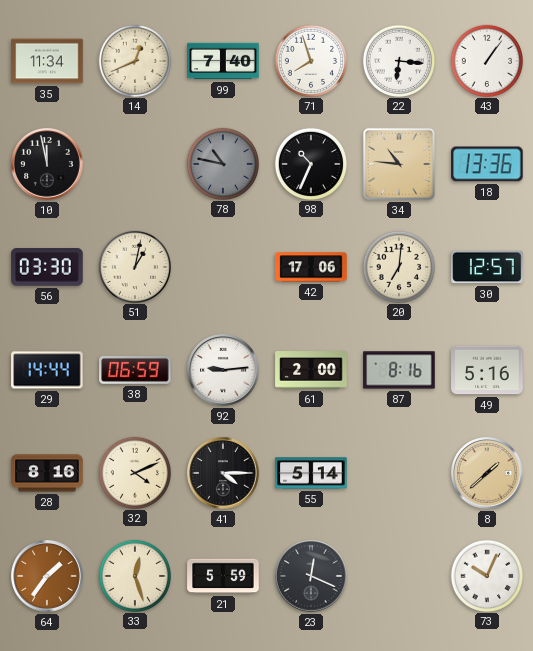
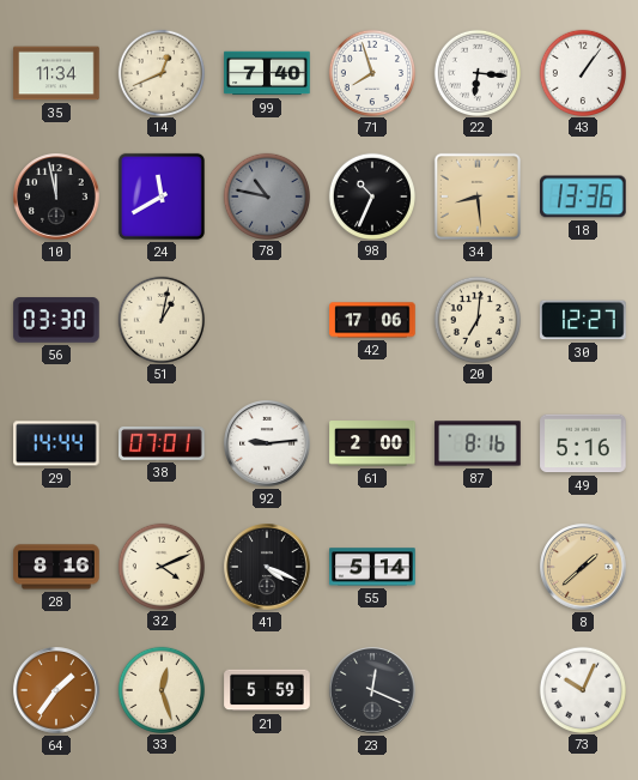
24: none -> 11:40 (162, 196)
34: 10:46 -> 8:29 (478, 196)
30: 12:57 -> 12:27 (583, 320)
38: 06:59 -> 07:01 (162, 443)
41: 4:15 -> 4:19 (267, 567)
